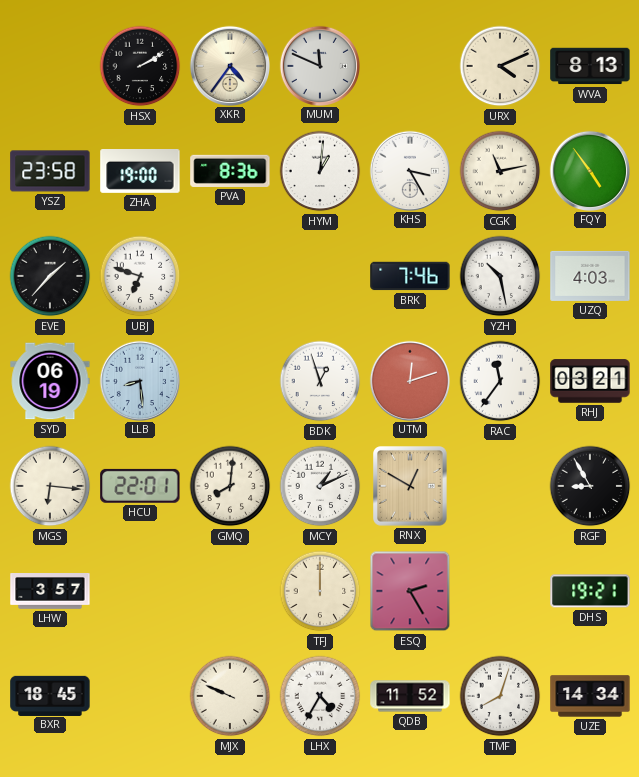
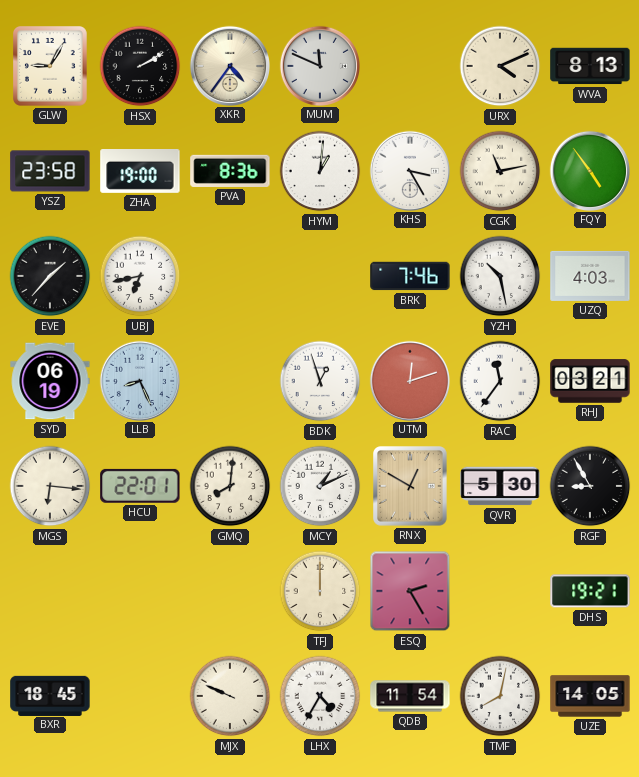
GLW: none -> 9:05 (51, 67)
UBJ: 6:48 -> 6:43 (140, 276)
LLB: 8:29 -> 8:26 (139, 380)
QVR: none -> 5:30 (500, 486)
LHW: 3:57 -> none (50, 592)
QDB: 11:52 -> 11:54 (410, 696)
TMF: 8:03 -> 8:02 (500, 696)
UZE: 14:34 -> 14:05 (590, 696)
